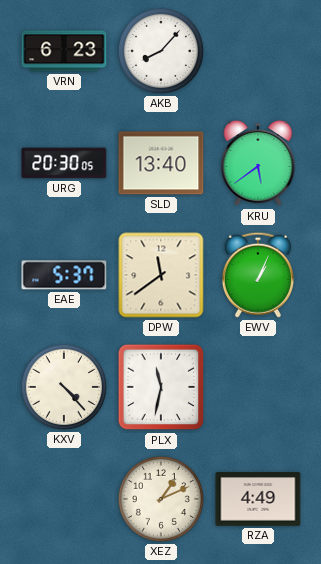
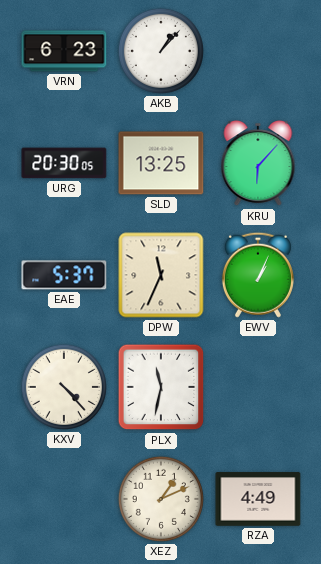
AKB: 8:07 -> 1:07 (161, 51)
SLD: 13:40 -> 13:25 (161, 163)
KRU: 5:39 -> 6:07 (258, 164)
DPW: 11:39 -> 11:34 (161, 275)
